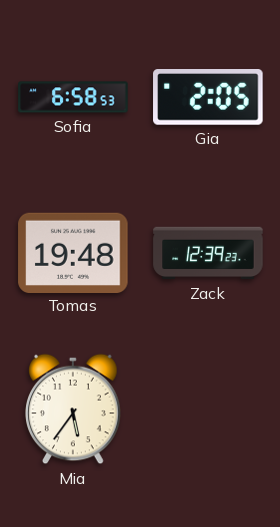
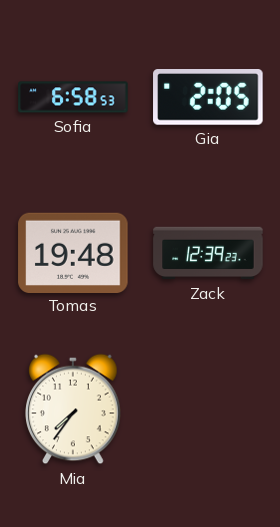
Mia: 5:36 -> 7:36 (73, 409)
